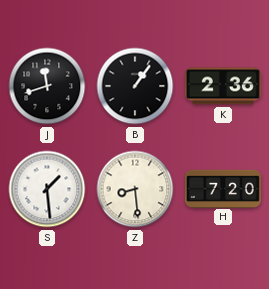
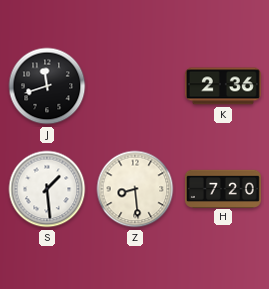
B: 1:06 -> none (135, 86)
